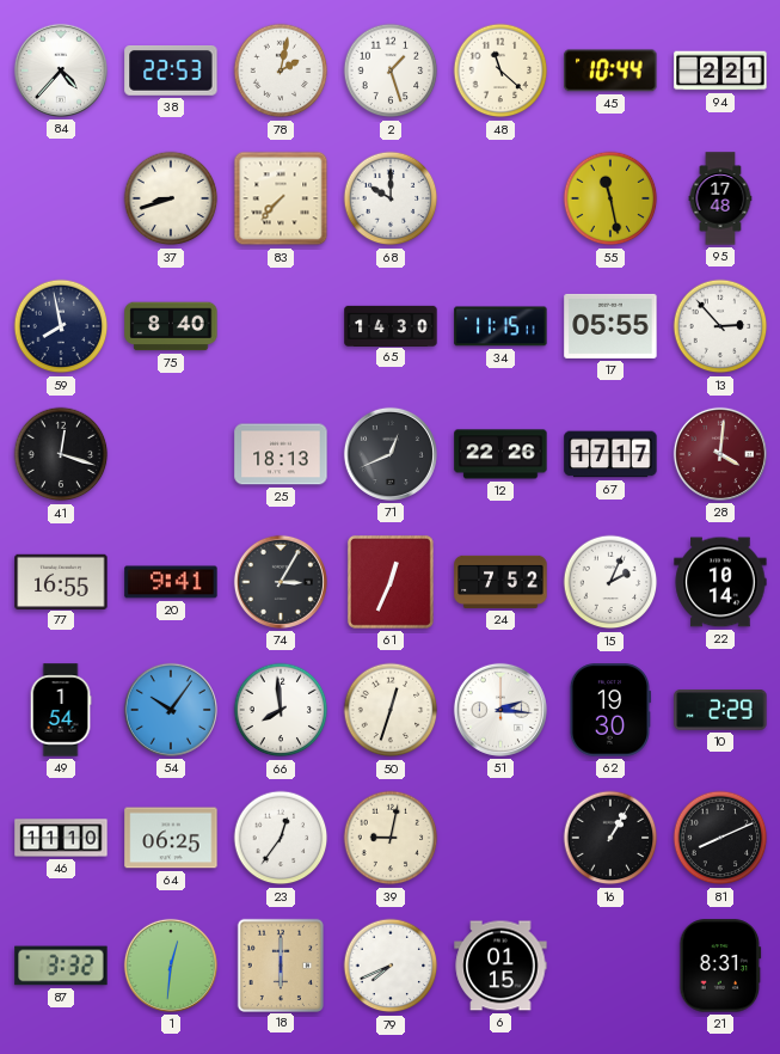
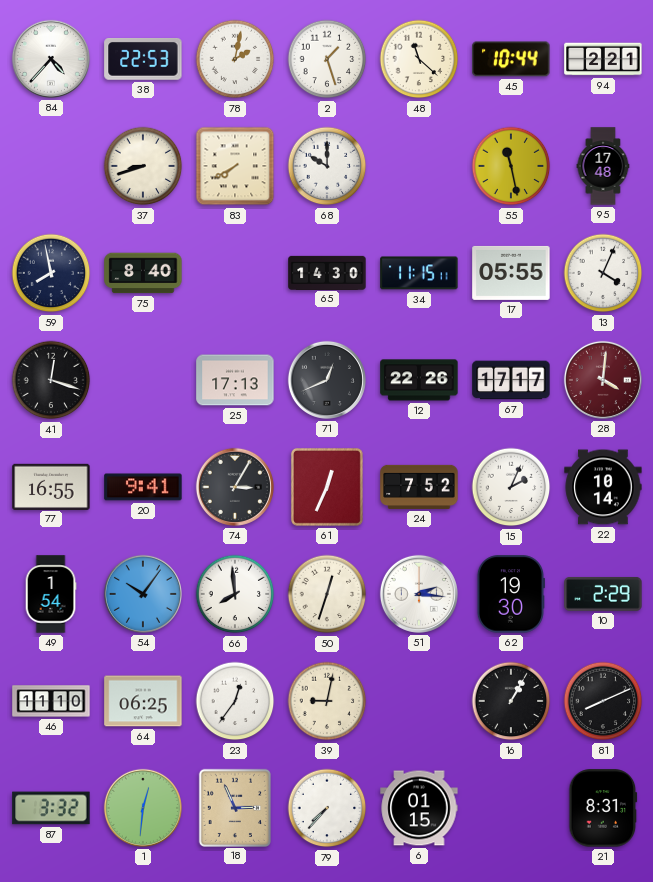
83: 7:37 -> 7:40 (235, 166)
13: 2:53 -> 4:04 (603, 273)
25: 18:13 -> 17:13 (235, 380)
18: 6:00 -> 2:56 (234, 807)
79: 7:41 -> 7:37 (327, 808)
